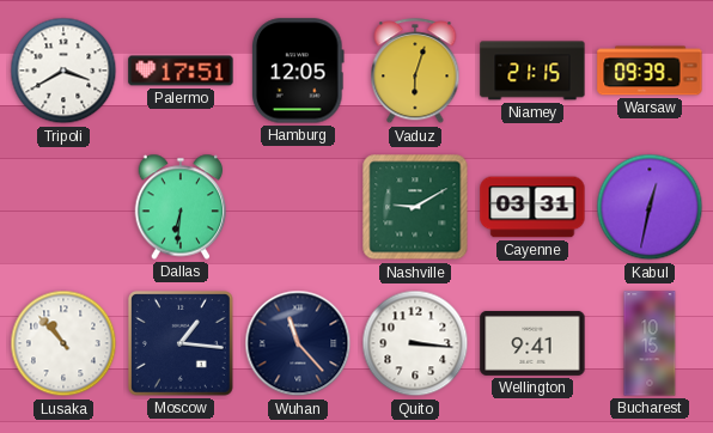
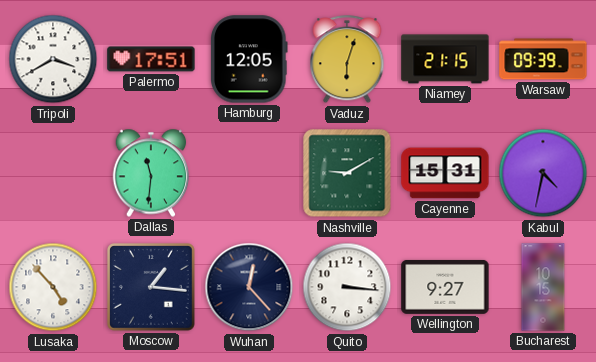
Dallas: 6:31 -> 11:31 (151, 173)
Cayenne: 03:31 -> 15:31 (445, 173)
Kabul: 12:32 -> 4:32 (543, 173)
Lusaka: 10:53 -> 4:53 (53, 287)
Wuhan: 11:23 -> 12:23 (249, 287)
Wellington: 9:41 -> 9:27 (445, 287)
